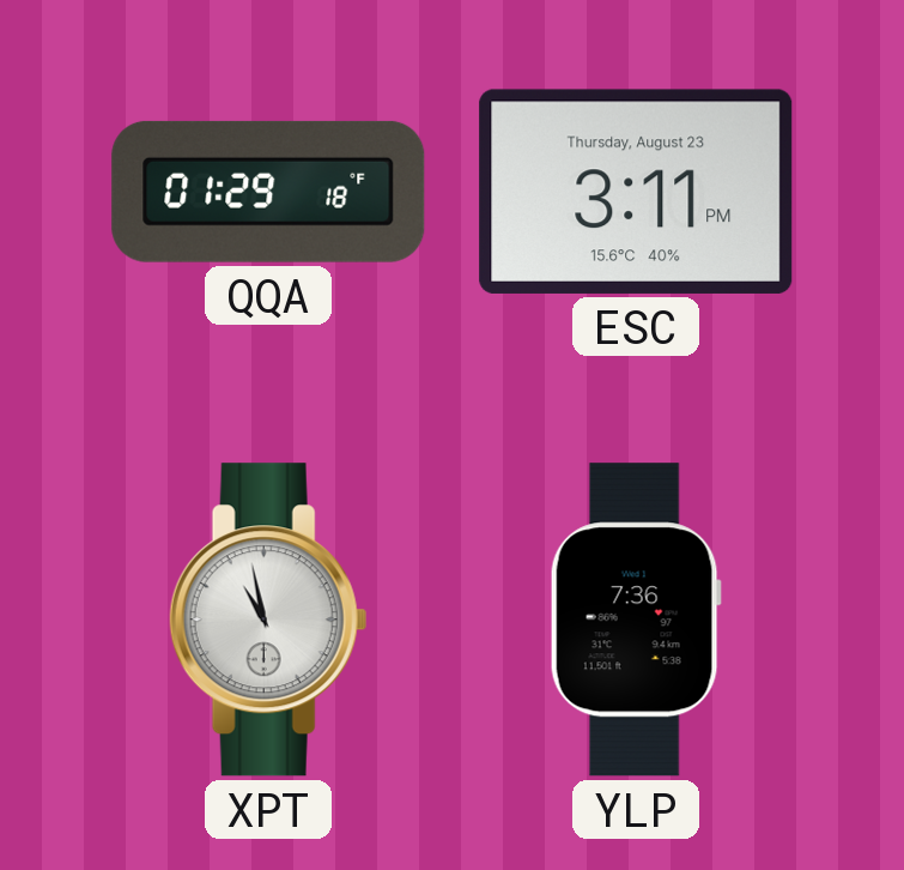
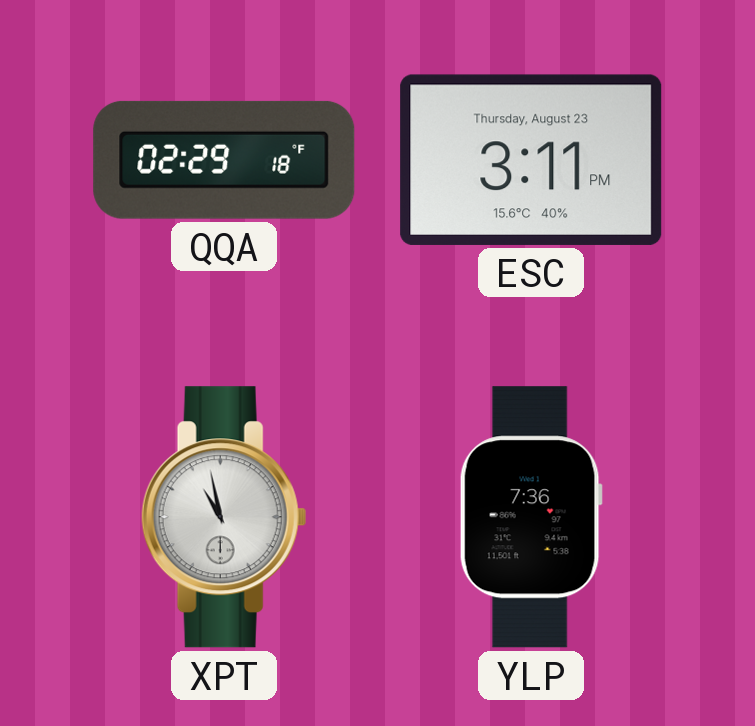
QQA: 01:29 -> 02:29 (224, 160)
